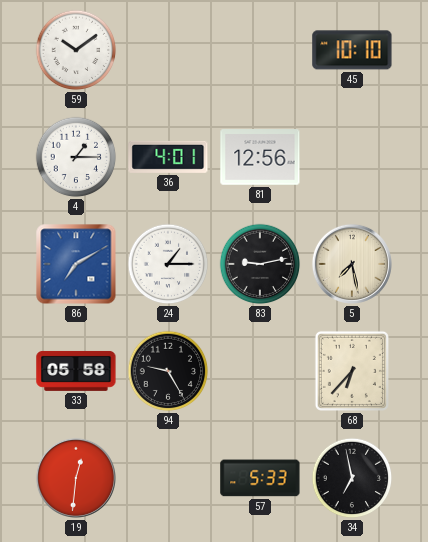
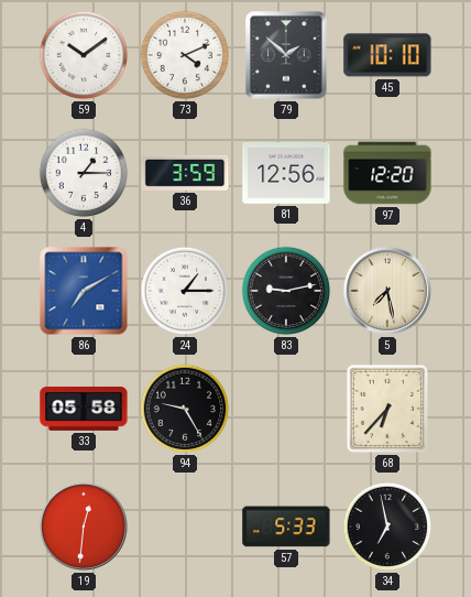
73: none -> 4:11 (185, 55)
79: none -> 1:52 (286, 55)
36: 4:01 -> 3:59 (185, 173)
97: none -> 12:20 (387, 173)
